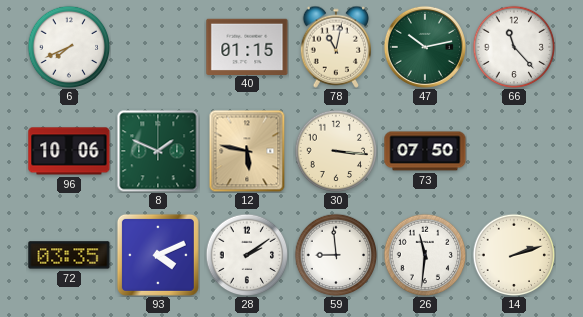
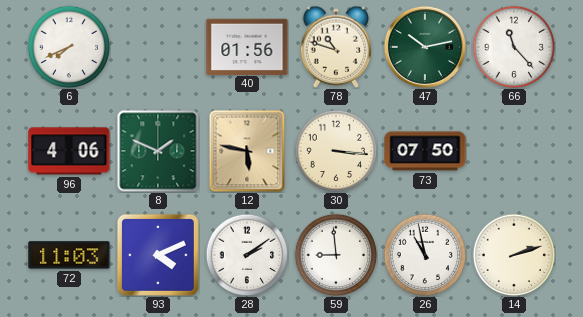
40: 01:15 -> 01:56 (247, 46)
78: 11:02 -> 10:48 (335, 47)
96: 10:06 -> 4:06 (69, 151)
72: 03:35 -> 11:03 (69, 255)
26: 11:31 -> 10:58 (425, 255)
